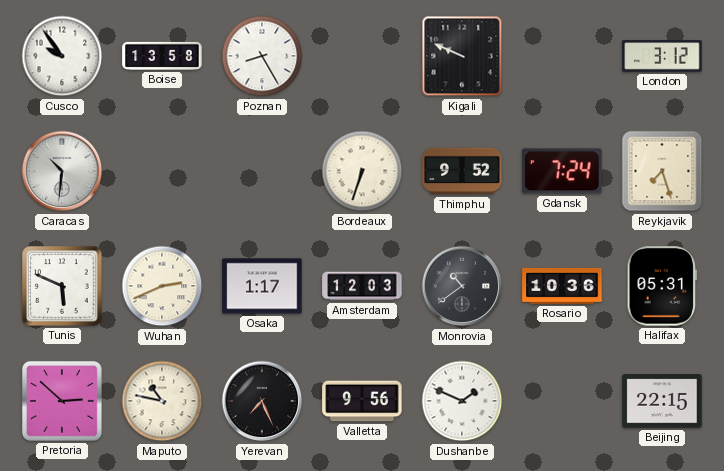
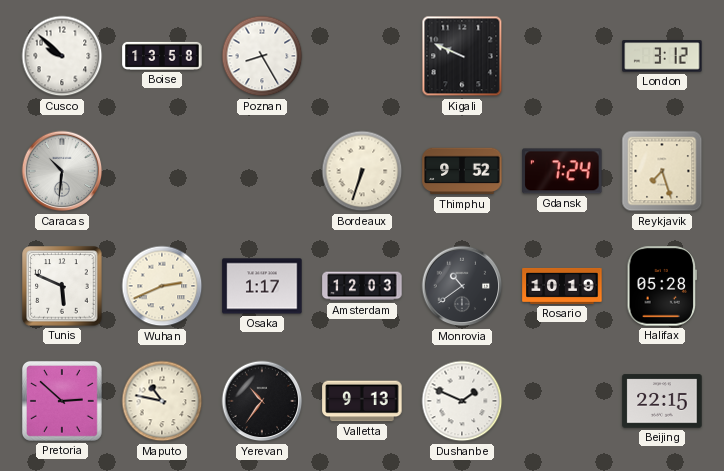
Cusco: 9:54 -> 9:52 (62, 56)
Rosario: 10:36 -> 10:19 (562, 286)
Halifax: 05:31 -> 05:28 (662, 286)
Yerevan: 7:26 -> 10:36 (262, 401)
Valletta: 9:56 -> 9:13 (362, 401)
